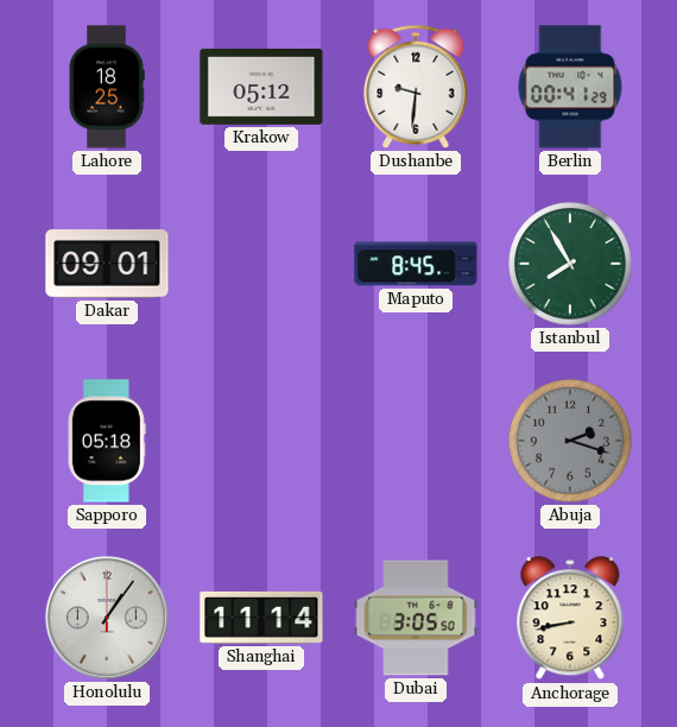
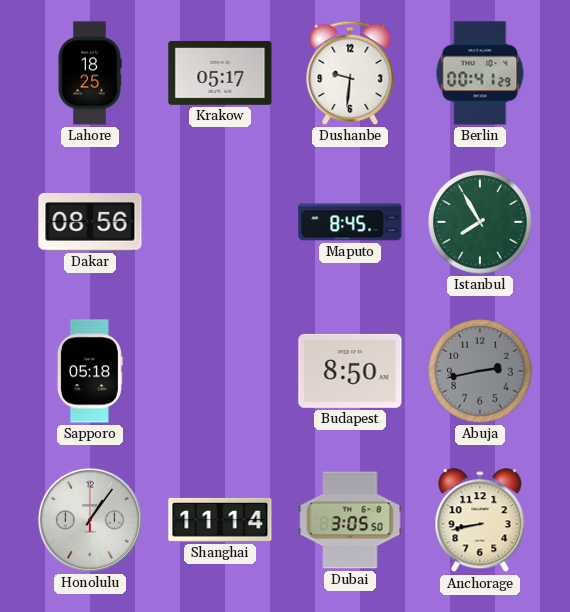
Krakow: 05:12 -> 05:17 (220, 73)
Dakar: 09:01 -> 08:56 (90, 222)
Budapest: none -> 8:50 (350, 371)
Abuja: 2:18 -> 2:43 (480, 371)
